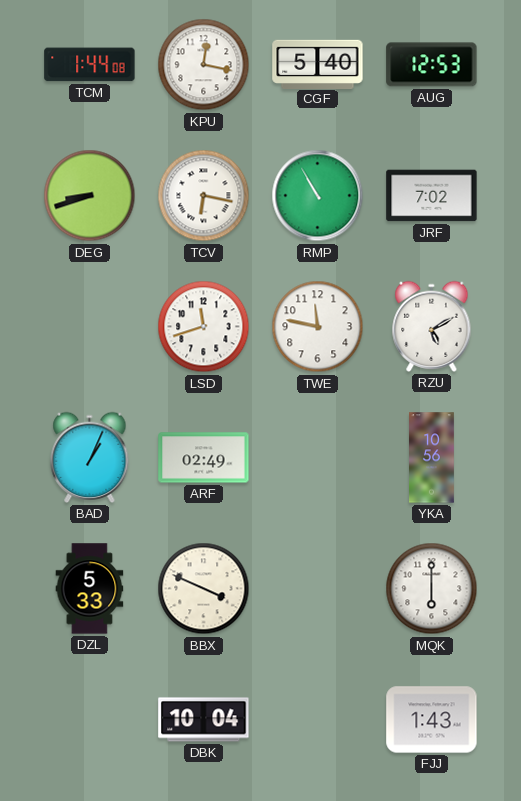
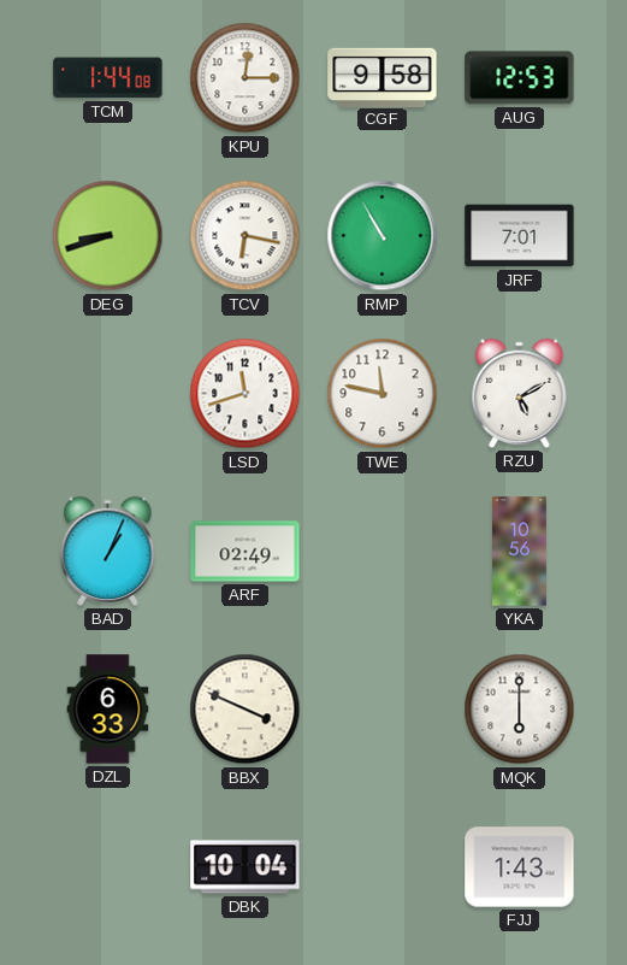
KPU: 12:17 -> 12:15 (246, 78)
CGF: 5:40 -> 9:58 (383, 77)
JRF: 7:02 -> 7:01 (520, 236)
DZL: 5:33 -> 6:33 (108, 710)
